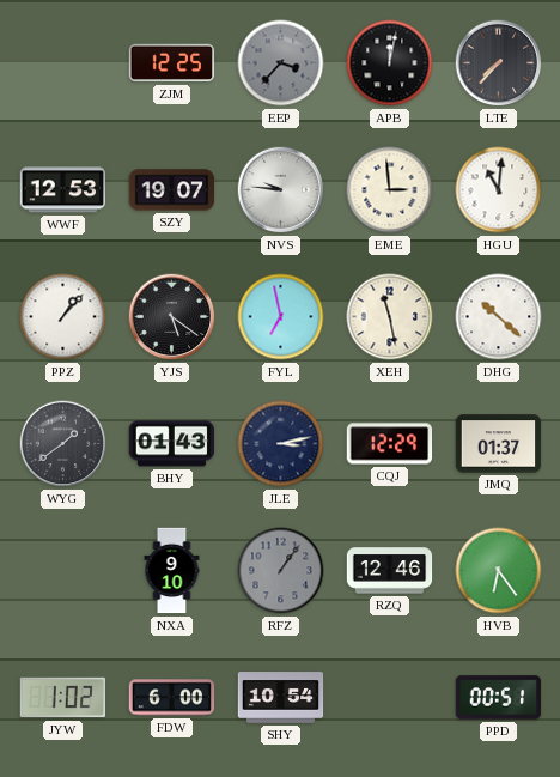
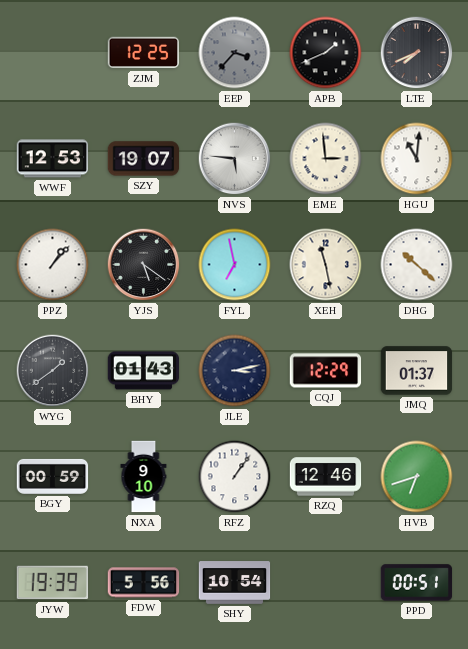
APB: 12:02 -> 1:41 (326, 53)
LTE: 7:37 -> 7:41 (417, 53)
NVS: 9:46 -> 5:46 (235, 159)
BGY: none -> 00:59 (53, 476)
RFZ dial: grey -> white (235, 477)
HVB: 6:24 -> 6:42 (417, 477)
JYW: 1:02 -> 19:39 (53, 583)
FDW: 6:00 -> 5:56 (144, 583)
